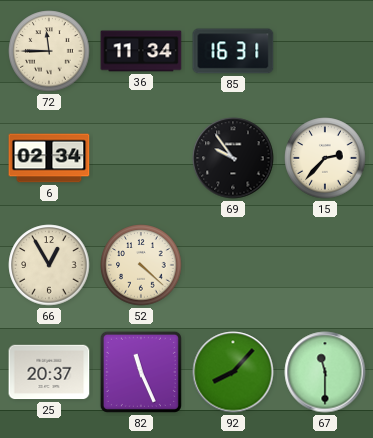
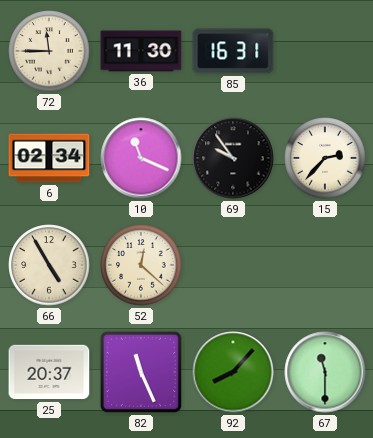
36: 11:34 -> 11:30 (141, 51)
10: none -> 11:19 (141, 158)
66: 12:55 -> 4:55 (49, 265)
52: 4:22 -> 12:22 (141, 265)
